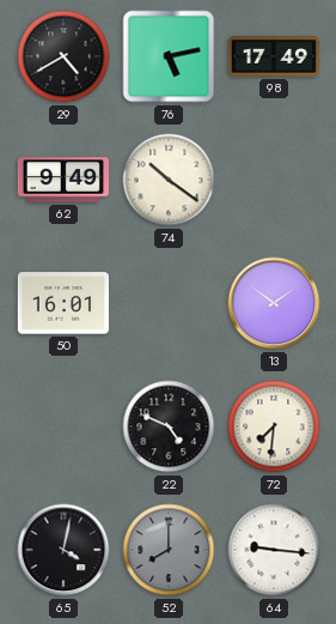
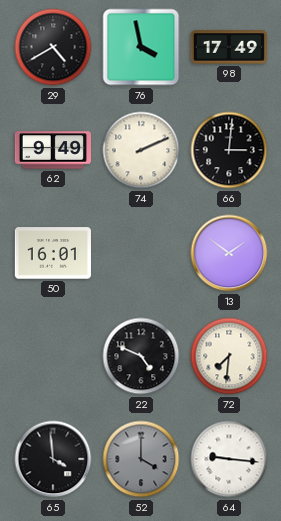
76: 5:13 -> 3:58 (141, 47)
74: 10:21 -> 2:11 (141, 150)
66: none -> 3:01 (229, 150)
65: 4:02 -> 3:59 (53, 459)
52: 8:00 -> 4:00 (141, 459)
